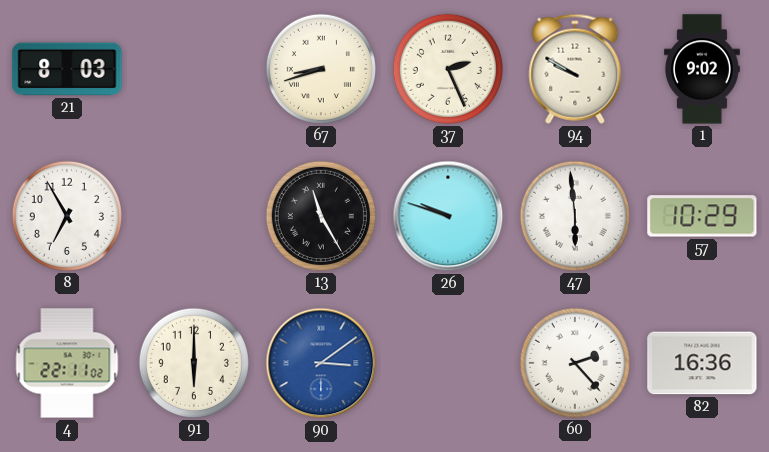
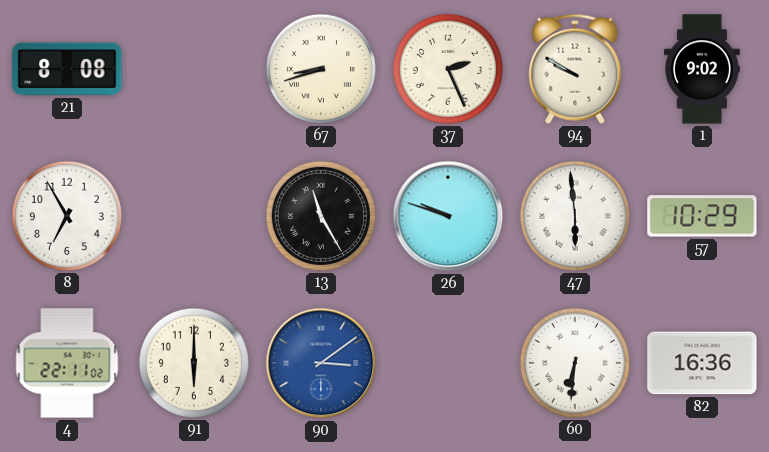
21: 8:03 -> 8:08 (67, 69)
60: 2:23 -> 6:31 (575, 363)
